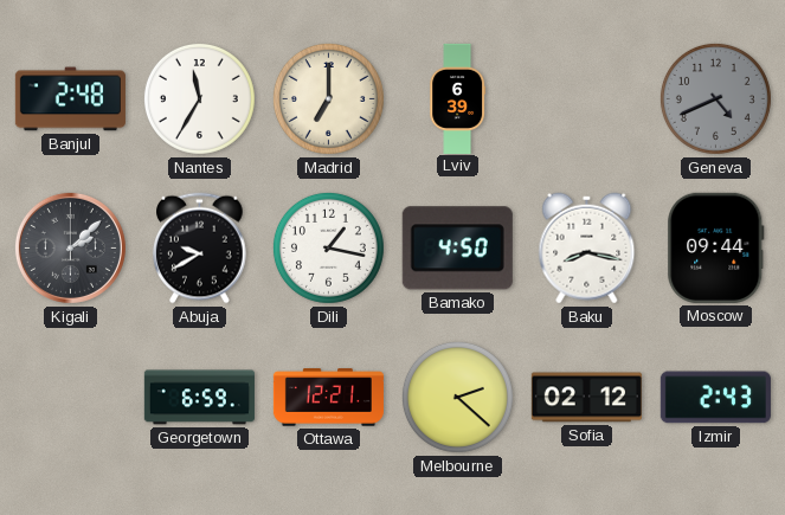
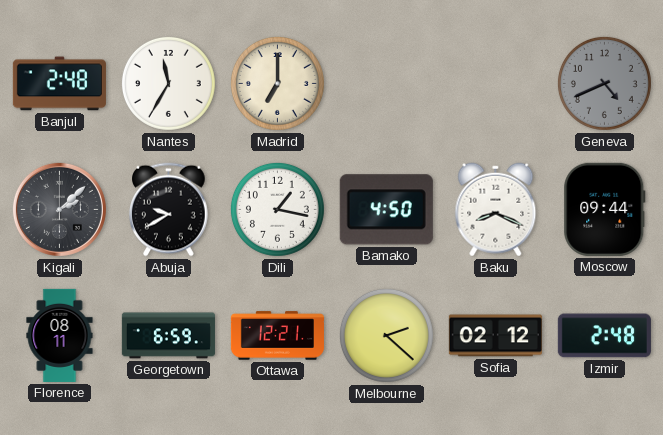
Lviv: 6:39 -> none (458, 98)
Baku: 8:17 -> 8:19 (496, 210)
Florence: none -> 08:11 (60, 335)
Izmir: 2:43 -> 2:48 (604, 336)
